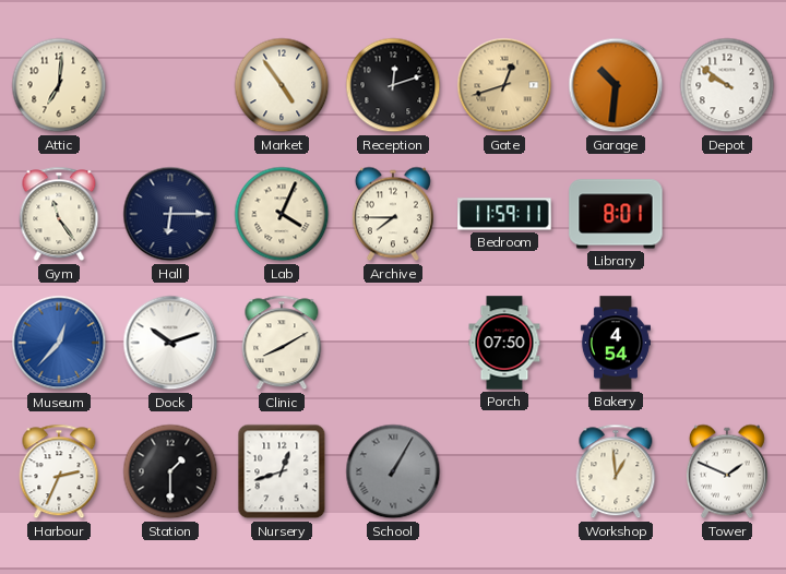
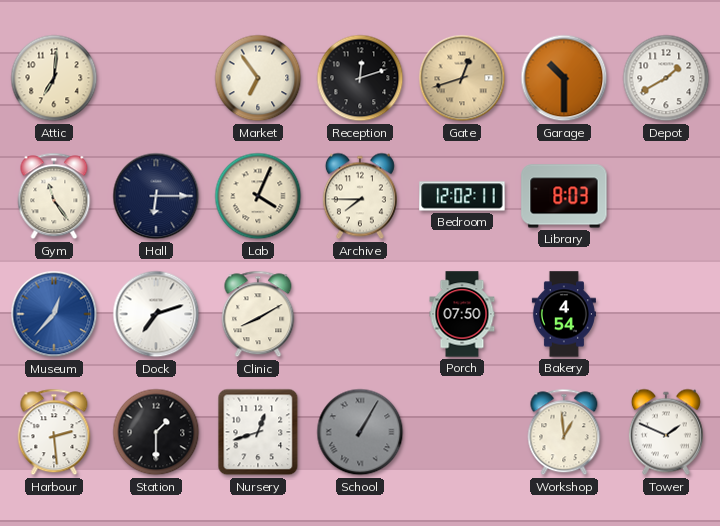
Market: 4:54 -> 6:54 (258, 78)
Garage: 10:31 -> 10:30 (564, 78)
Depot: 9:51 -> 1:40 (666, 78)
Bedroom: 11:59 -> 12:02 (462, 196)
Library: 8:01 -> 8:03 (564, 196)
Dock: 10:12 -> 7:12 (156, 314)
Harbour: 2:34 -> 2:29 (54, 432)
